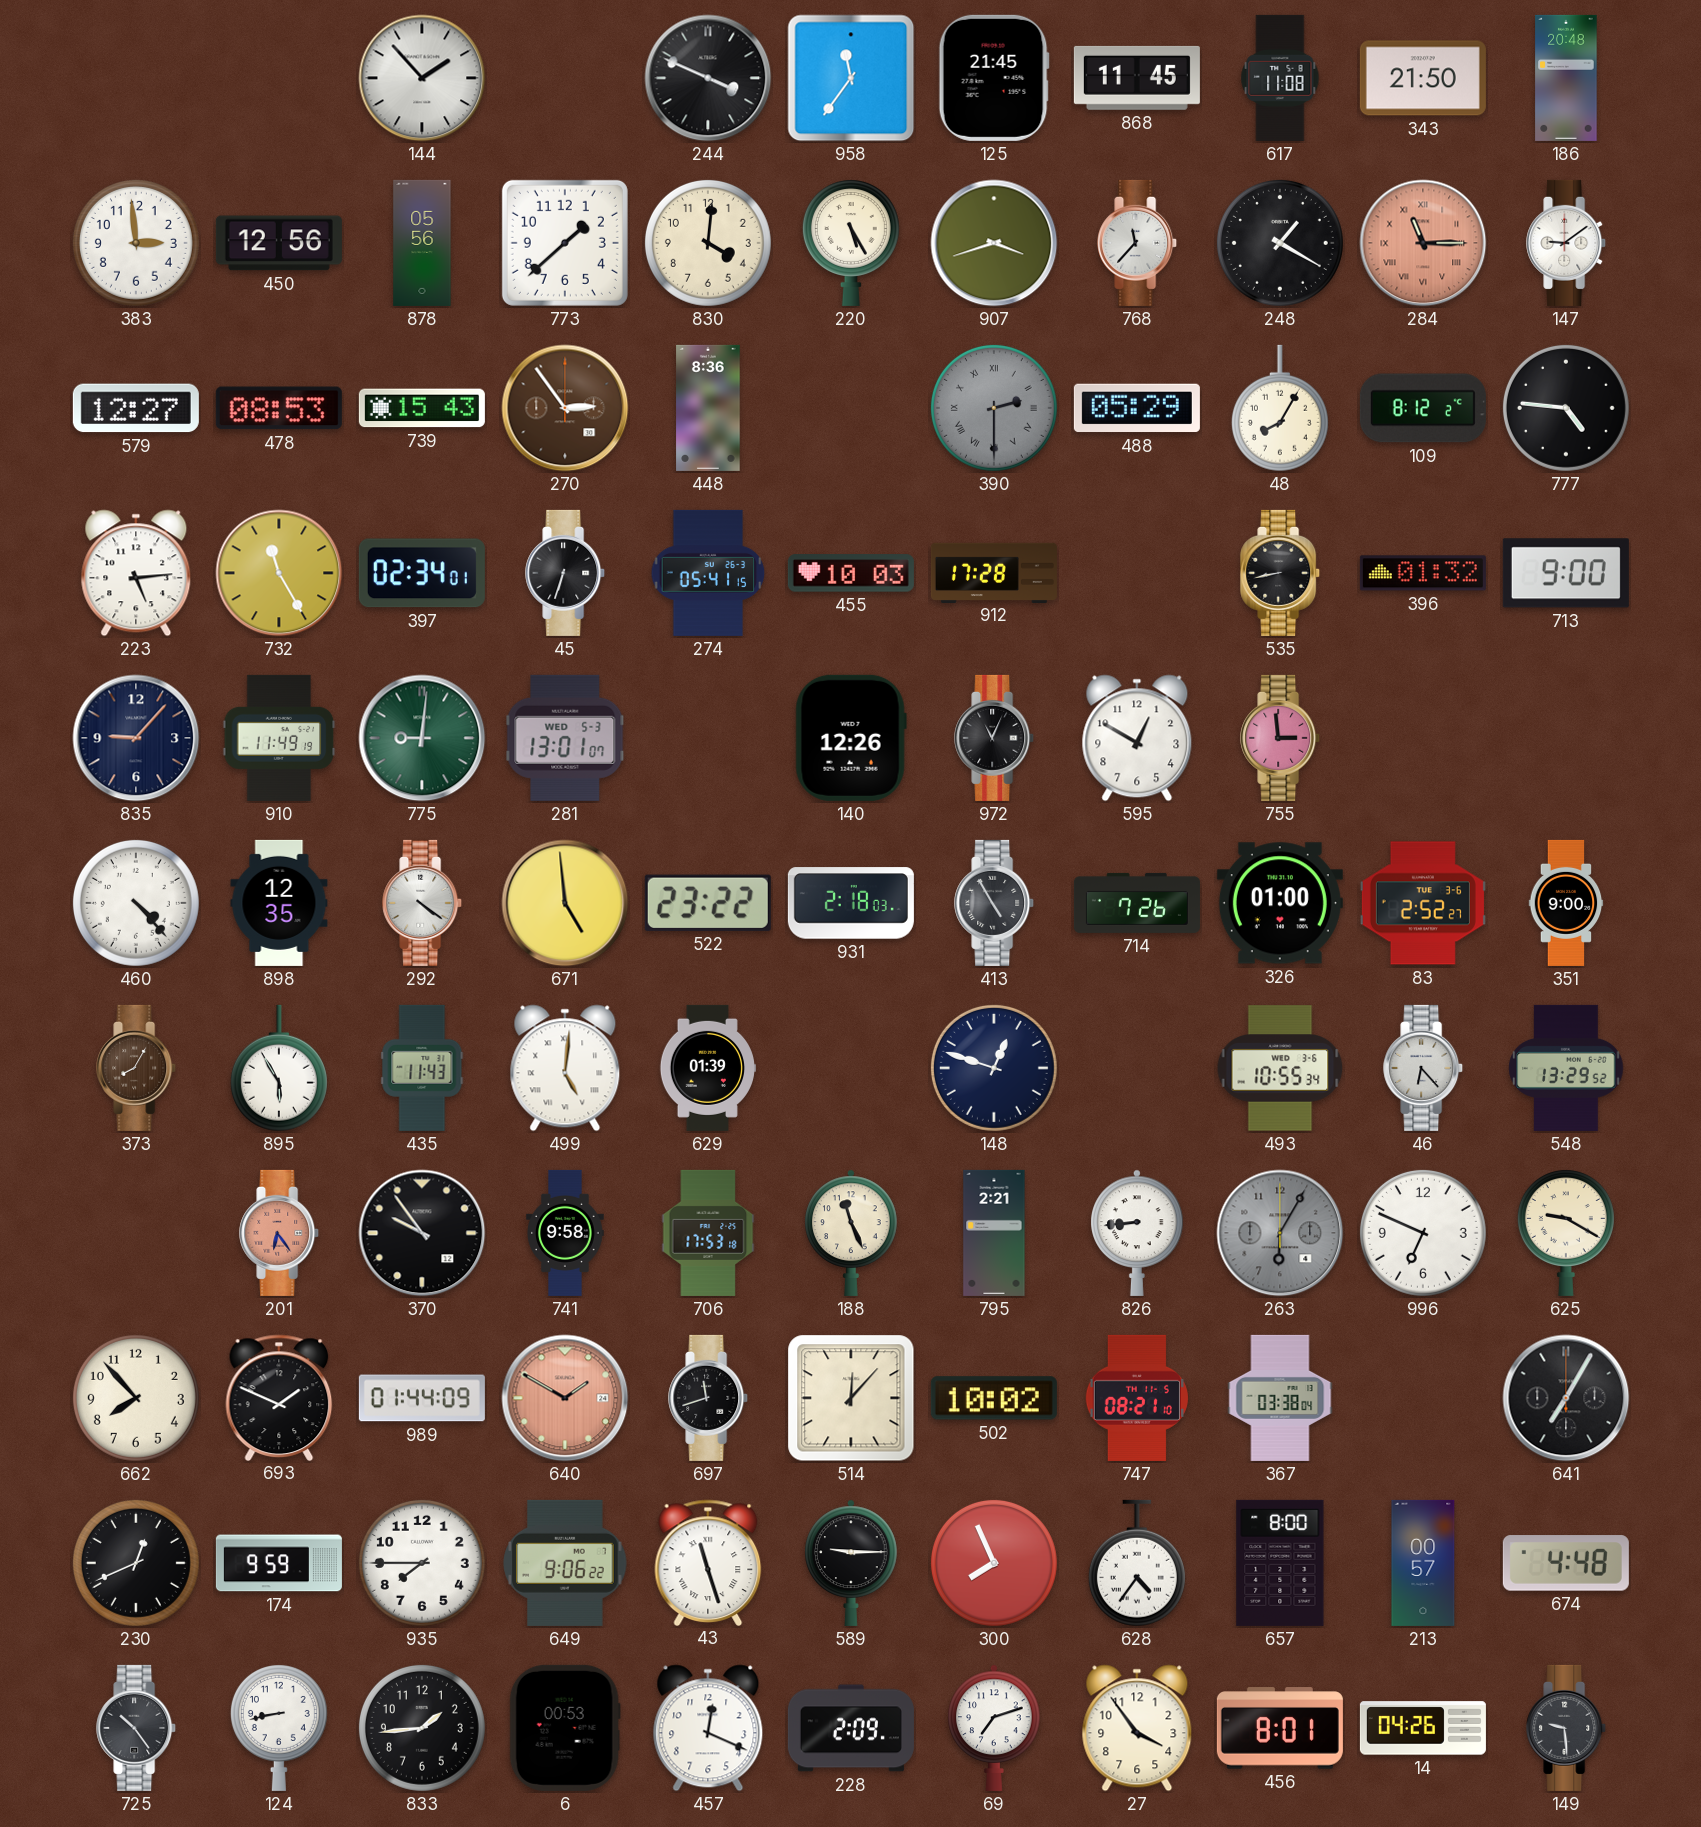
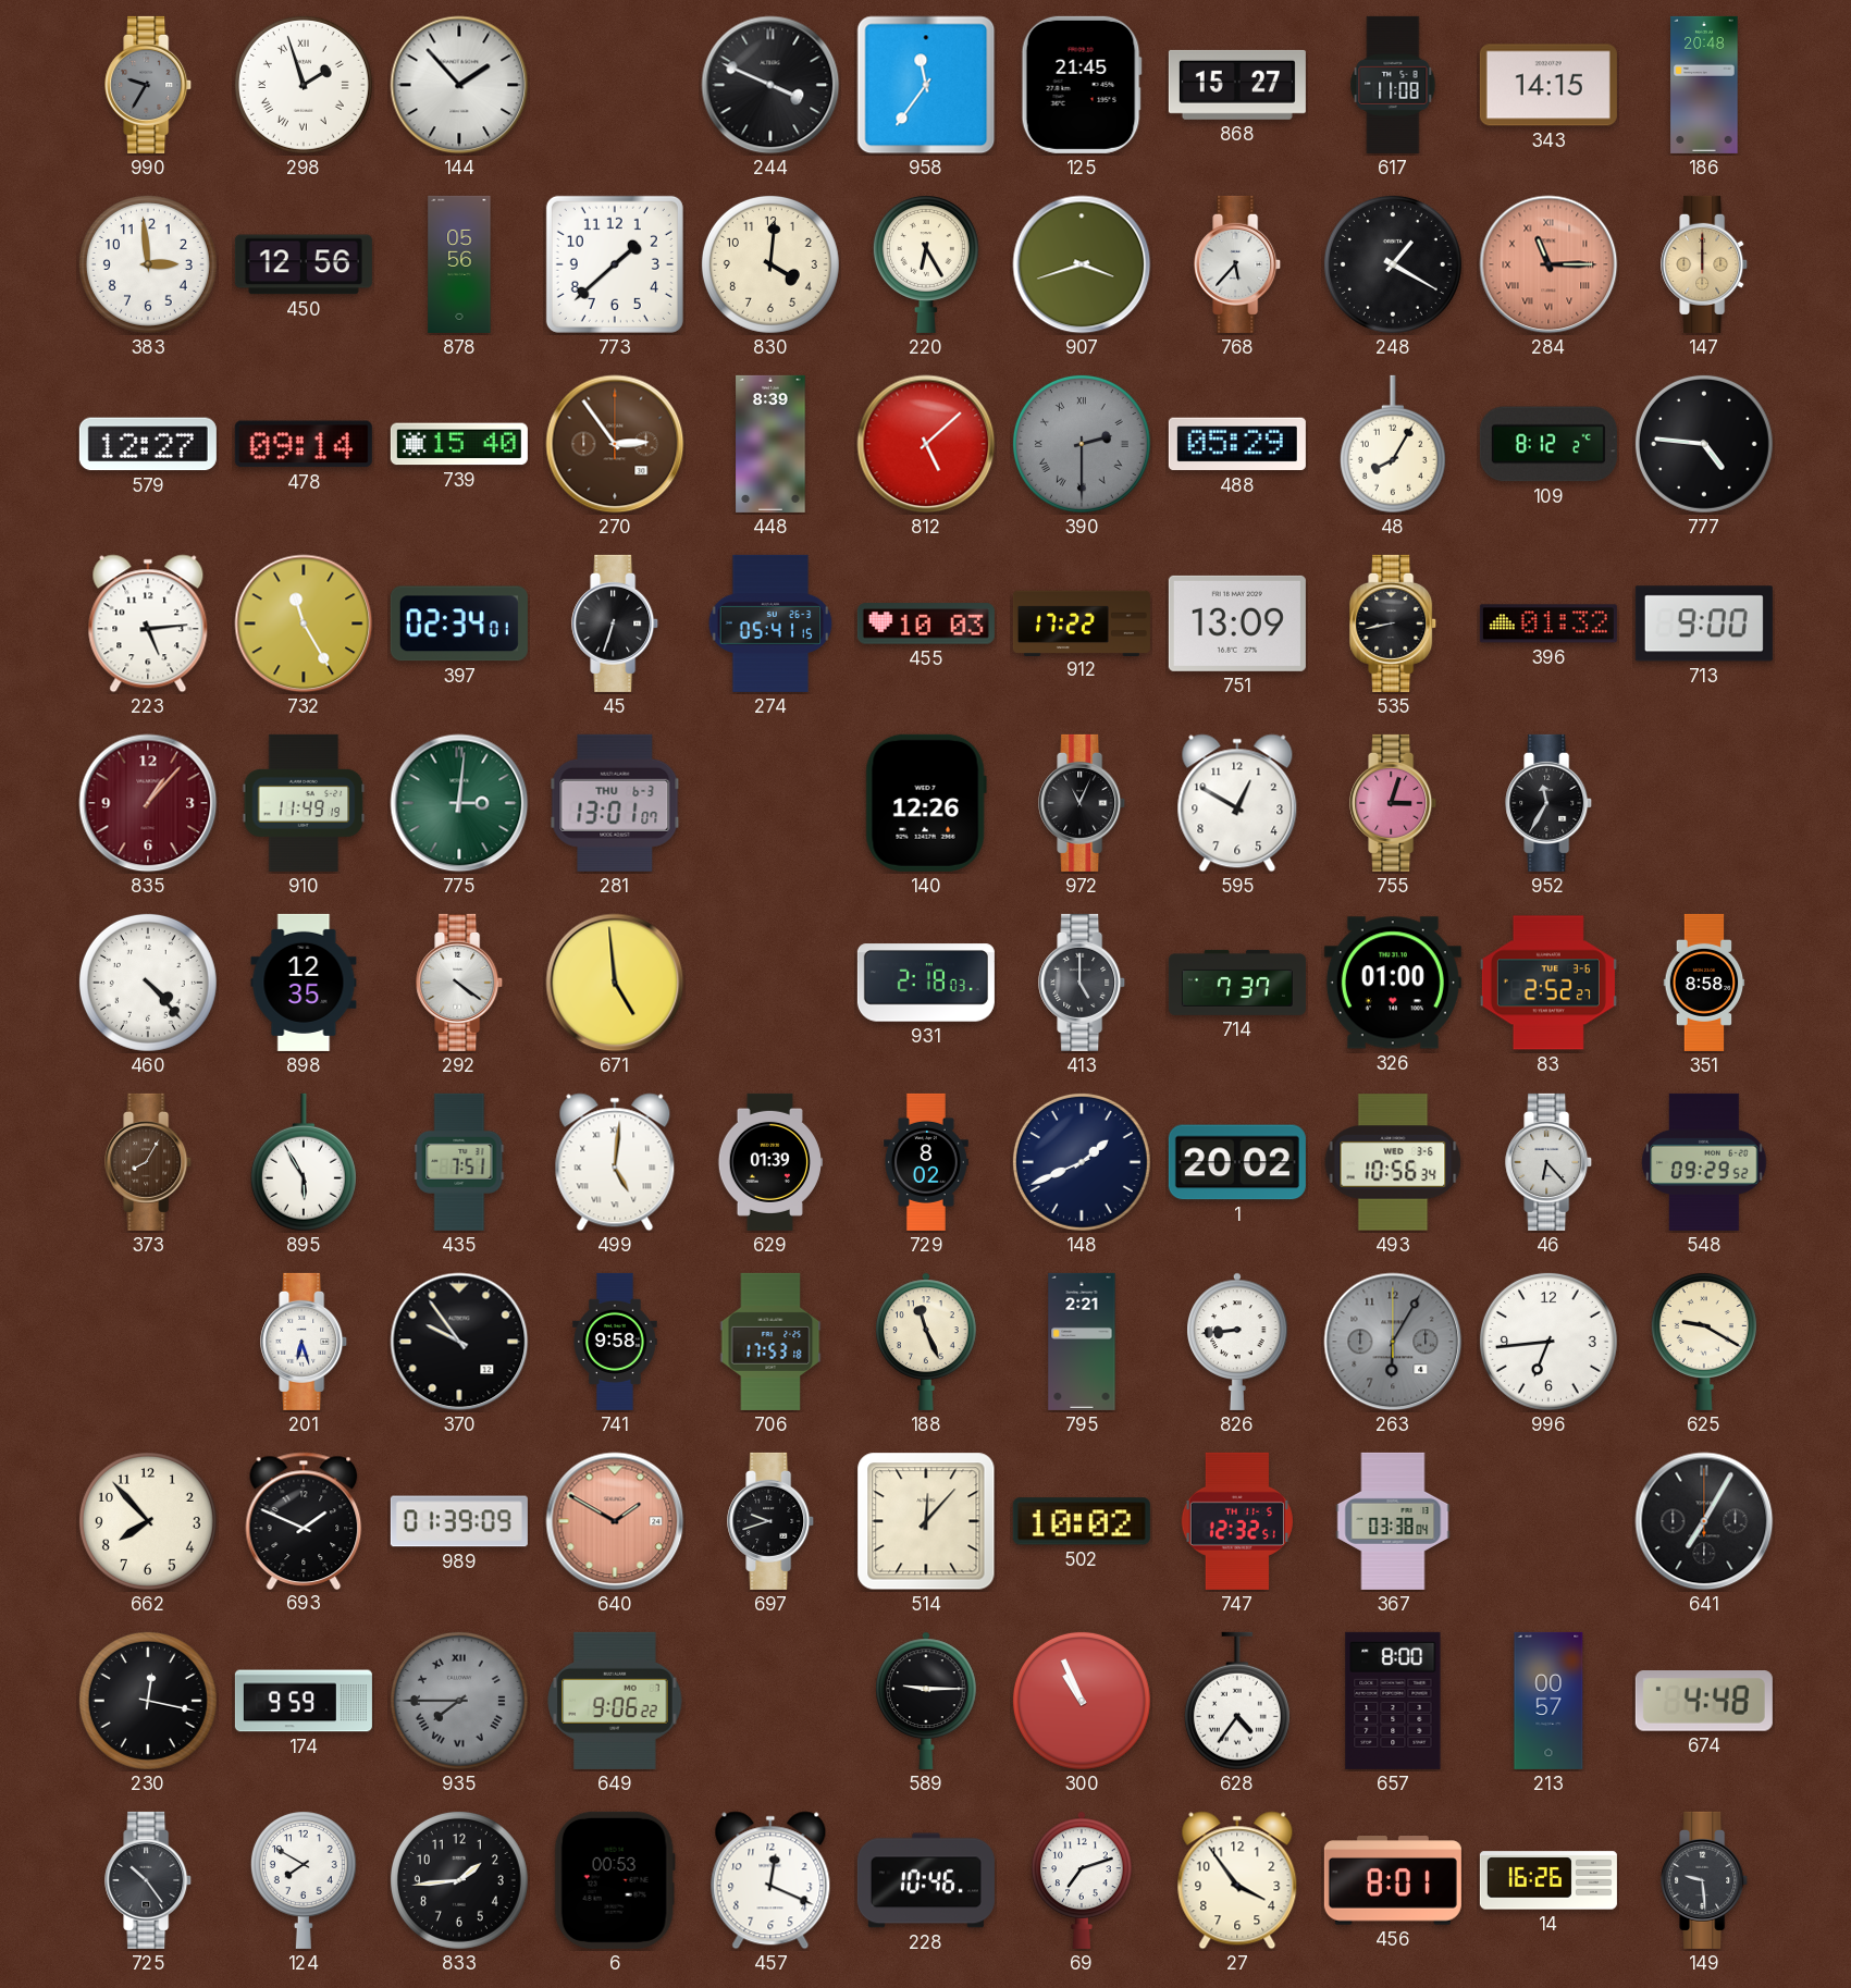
990: none -> 9:35 (149, 85)
298: none -> 1:57 (304, 85)
868: 11:45 -> 15:27 (1237, 85)
343: 21:50 -> 14:15 (1548, 85)
220: 5:25 -> 6:25 (926, 264)
768: 11:37 -> 5:37 (1238, 264)
147: 9:09 -> 12:00 (1705, 264)
147 dial: white -> champagne (1705, 264)
478: 08:53 -> 09:14 (304, 444)
739: 15:43 -> 15:40 (459, 444)
448: 8:36 -> 8:39 (770, 444)
812: none -> 5:08 (926, 444)
912: 17:28 -> 17:22 (1082, 622)
751: none -> 13:09 (1237, 623)
835: 9:07 -> 1:07 (148, 803)
835 dial: navy -> burgundy (148, 803)
775: 9:01 -> 3:01 (459, 803)
281 date: WED 5-3 -> THU 6-3 (615, 803)
755: 2:59 -> 3:03 (1394, 803)
952: none -> 11:35 (1550, 803)
522: 23:22 -> none (708, 903)
413: 4:55 -> 5:00 (1083, 983)
714: 7:26 -> 7:37 (1237, 983)
351: 9:00 -> 8:58 (1704, 983)
435: 11:43 -> 7:51 (459, 1162)
729: none -> 8:02 (927, 1162)
148: 12:48 -> 1:41 (1082, 1162)
1: none -> 20:02 (1237, 1162)
493: 10:55 -> 10:56 (1393, 1162)
548: 13:29 -> 09:29 (1704, 1162)
201: 6:24 -> 6:27 (305, 1342)
201 dial: salmon -> white (305, 1342)
996: 6:49 -> 6:44 (1548, 1342)
989: 01:44 -> 01:39 (459, 1521)
697: 11:42 -> 9:42 (772, 1521)
747: 08:21 -> 12:32 (1237, 1521)
230: 12:41 -> 12:17 (148, 1701)
935 dial: white -> grey (459, 1701)
935 numerals: Arabic -> Roman (459, 1701)
43: 11:27 -> none (708, 1562)
300: 7:56 -> 10:56 (1082, 1701)
124: 8:43 -> 7:50 (304, 1880)
228: 2:09 -> 10:46 (926, 1880)
14: 04:26 -> 16:26 (1548, 1880)
